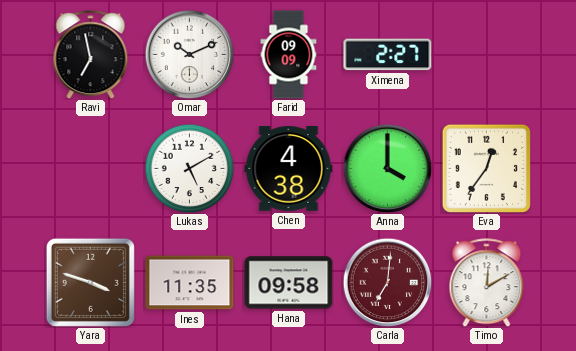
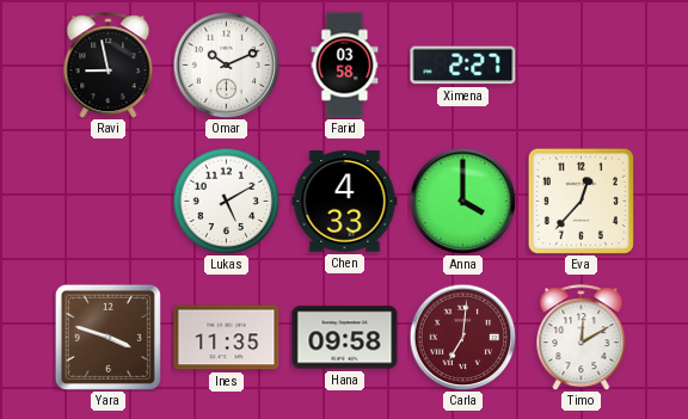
Ravi: 6:58 -> 8:58 (109, 66)
Farid: 09:09 -> 03:58 (345, 66)
Chen: 4:38 -> 4:33 (345, 202)
Eva: 12:36 -> 12:37 (580, 201)
